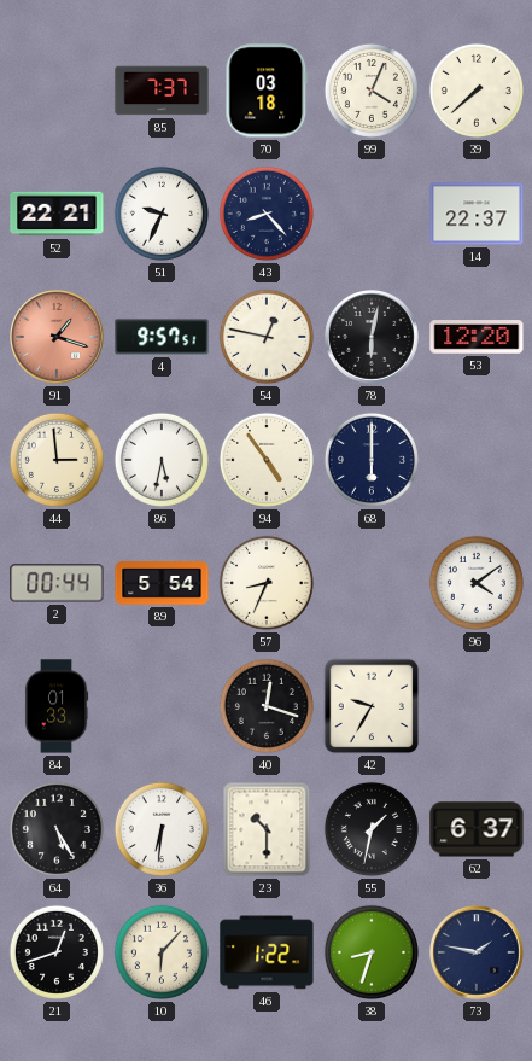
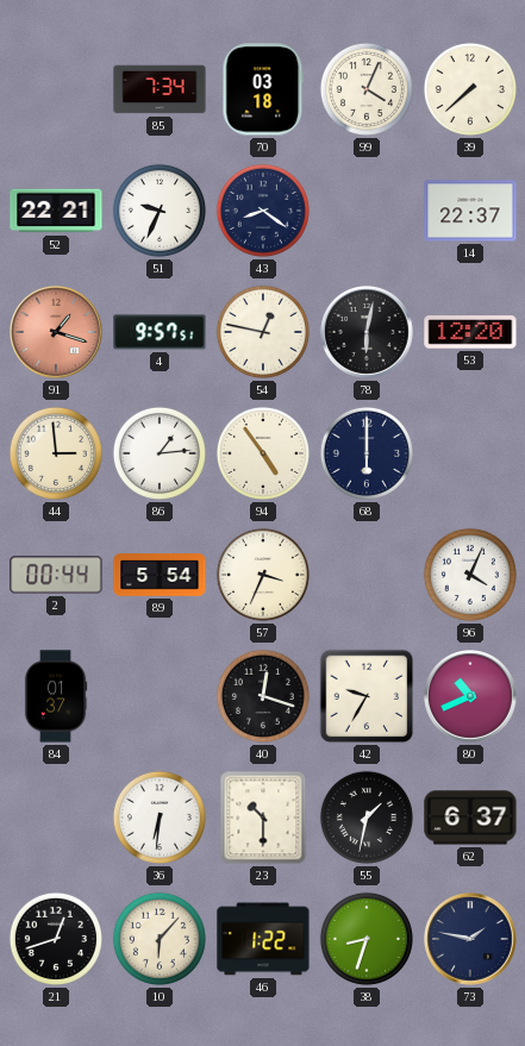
85: 7:37 -> 7:34 (160, 89)
43: 8:23 -> 8:21 (263, 211)
86: 5:32 -> 1:14 (160, 453)
57: 8:34 -> 3:34 (263, 575)
96: 4:09 -> 4:04 (470, 575)
84: 01:33 -> 01:37 (56, 696)
80: none -> 10:41 (471, 697)
64: 5:25 -> none (57, 829)
